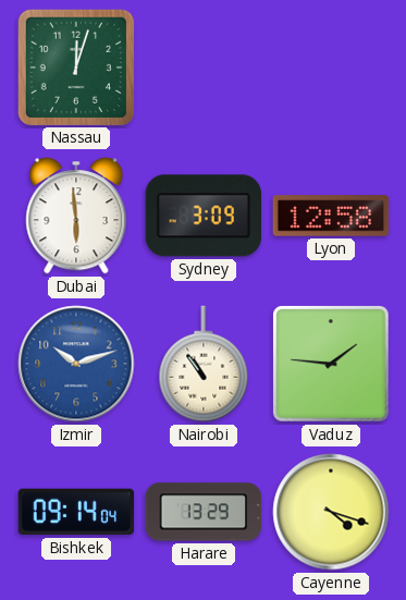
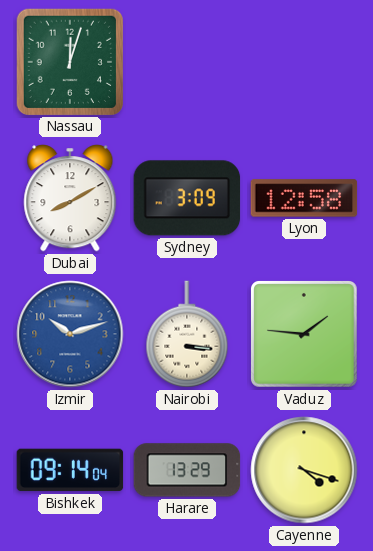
Dubai: 5:59 -> 8:10 (70, 198)
Nairobi: 10:54 -> 3:16 (187, 334)
